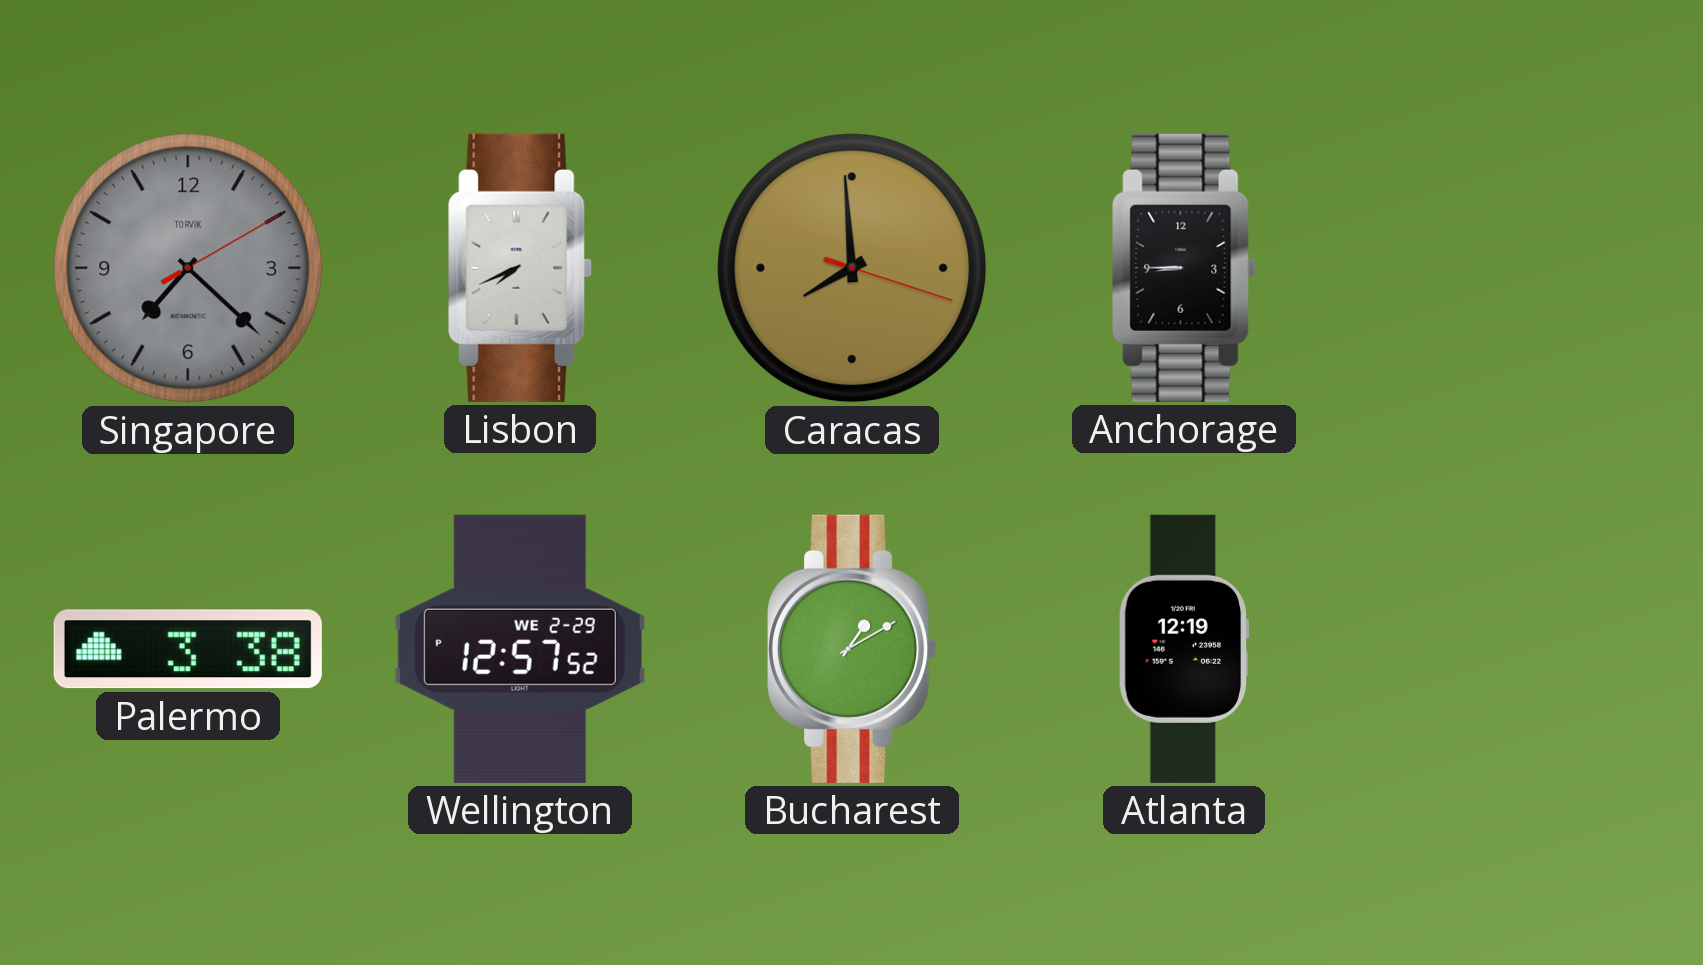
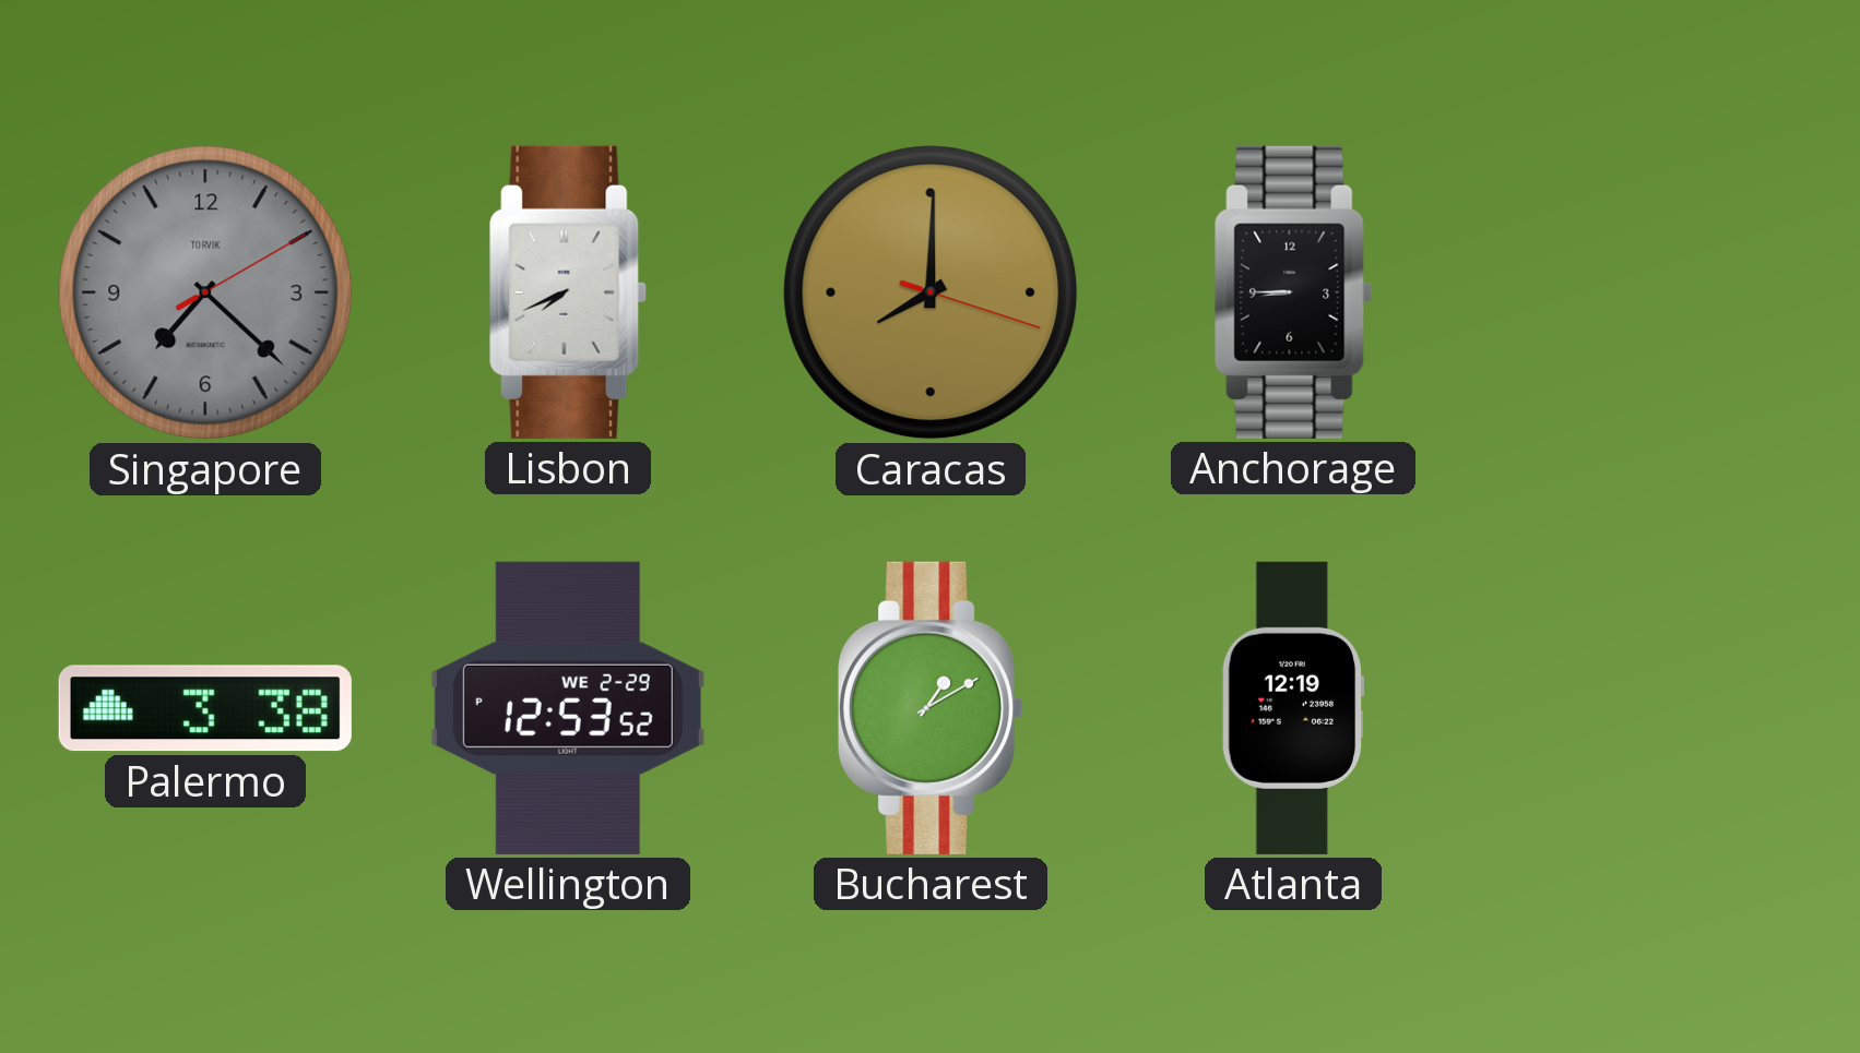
Caracas: 7:59 -> 8:00 (931, 292)
Wellington: 12:57 -> 12:53 (568, 708)
